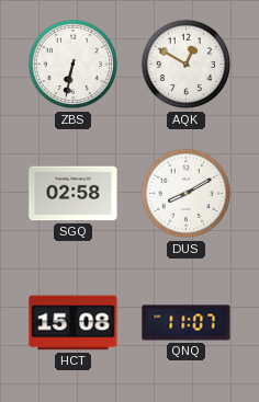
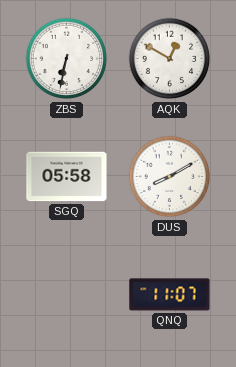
SGQ: 02:58 -> 05:58 (67, 177)
HCT: 15:08 -> none (74, 323)
